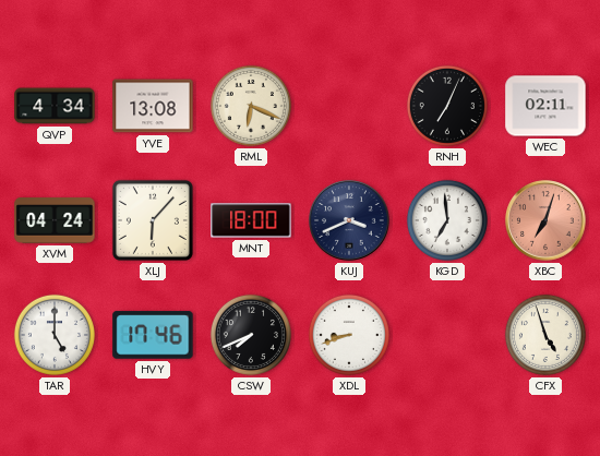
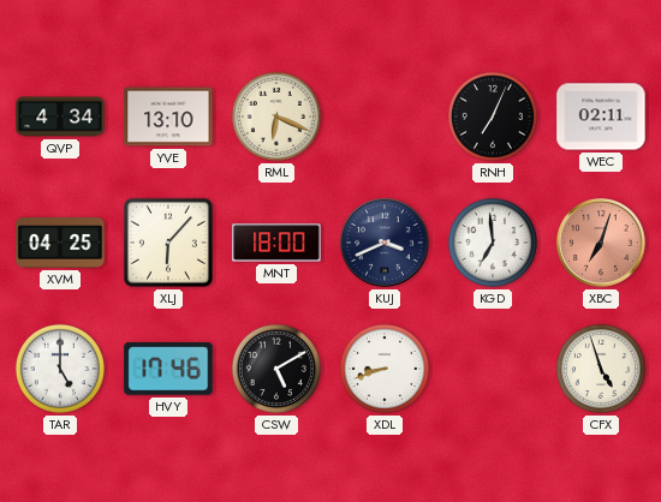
YVE: 13:08 -> 13:10 (168, 116)
XVM: 04:24 -> 04:25 (60, 243)
CSW: 7:41 -> 5:10 (276, 369)
